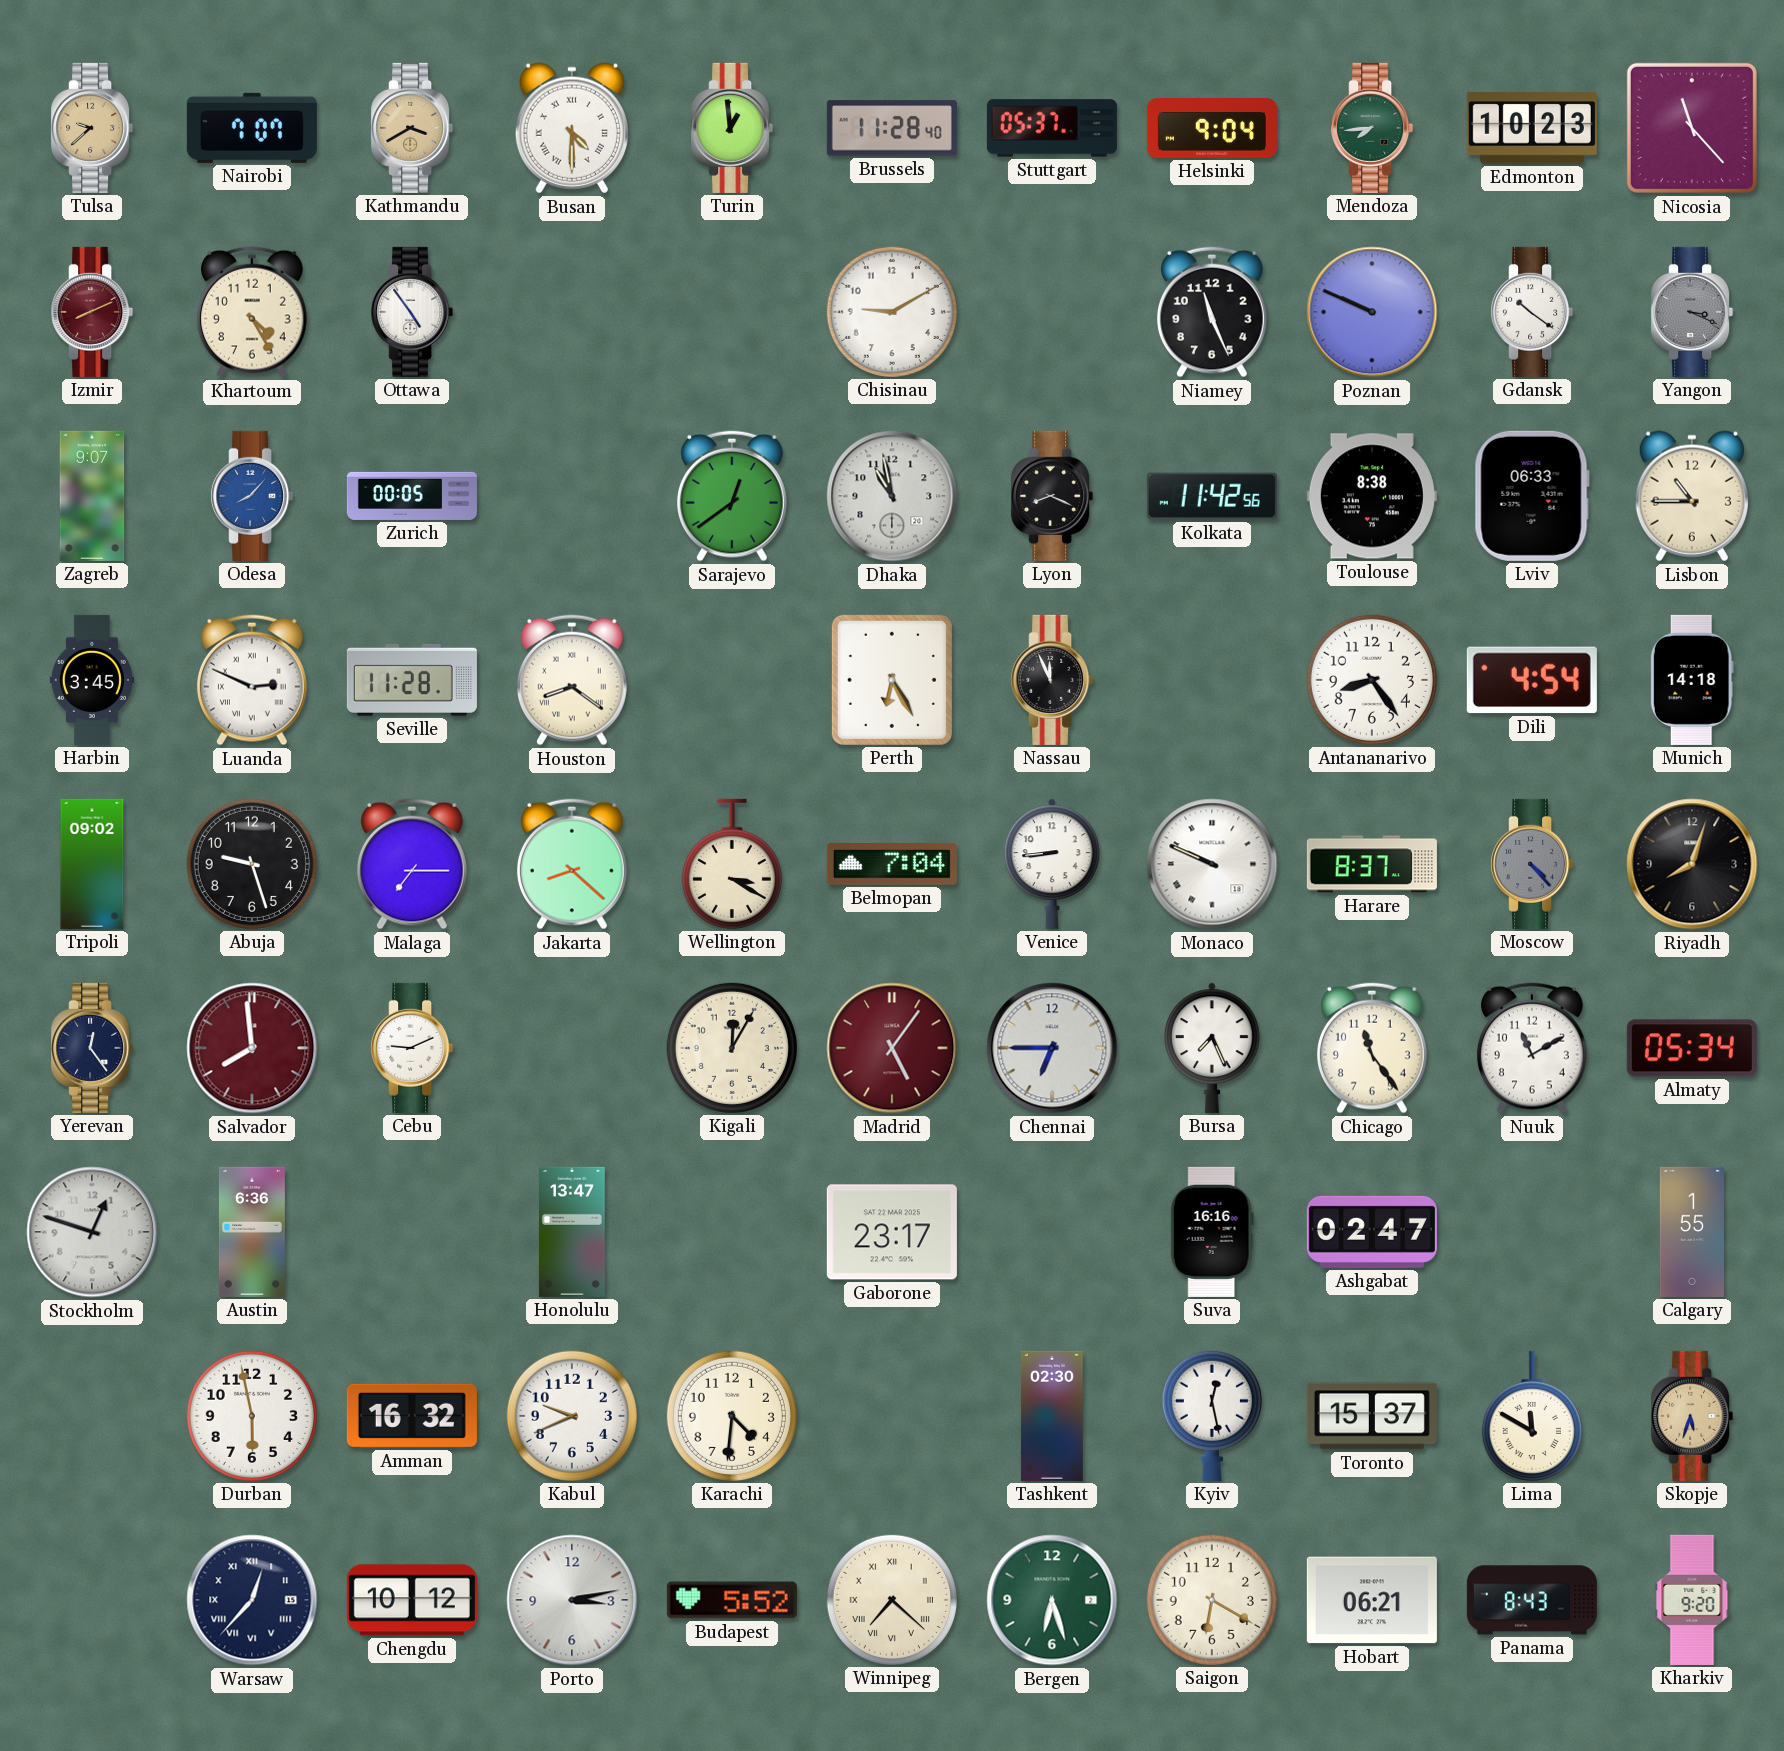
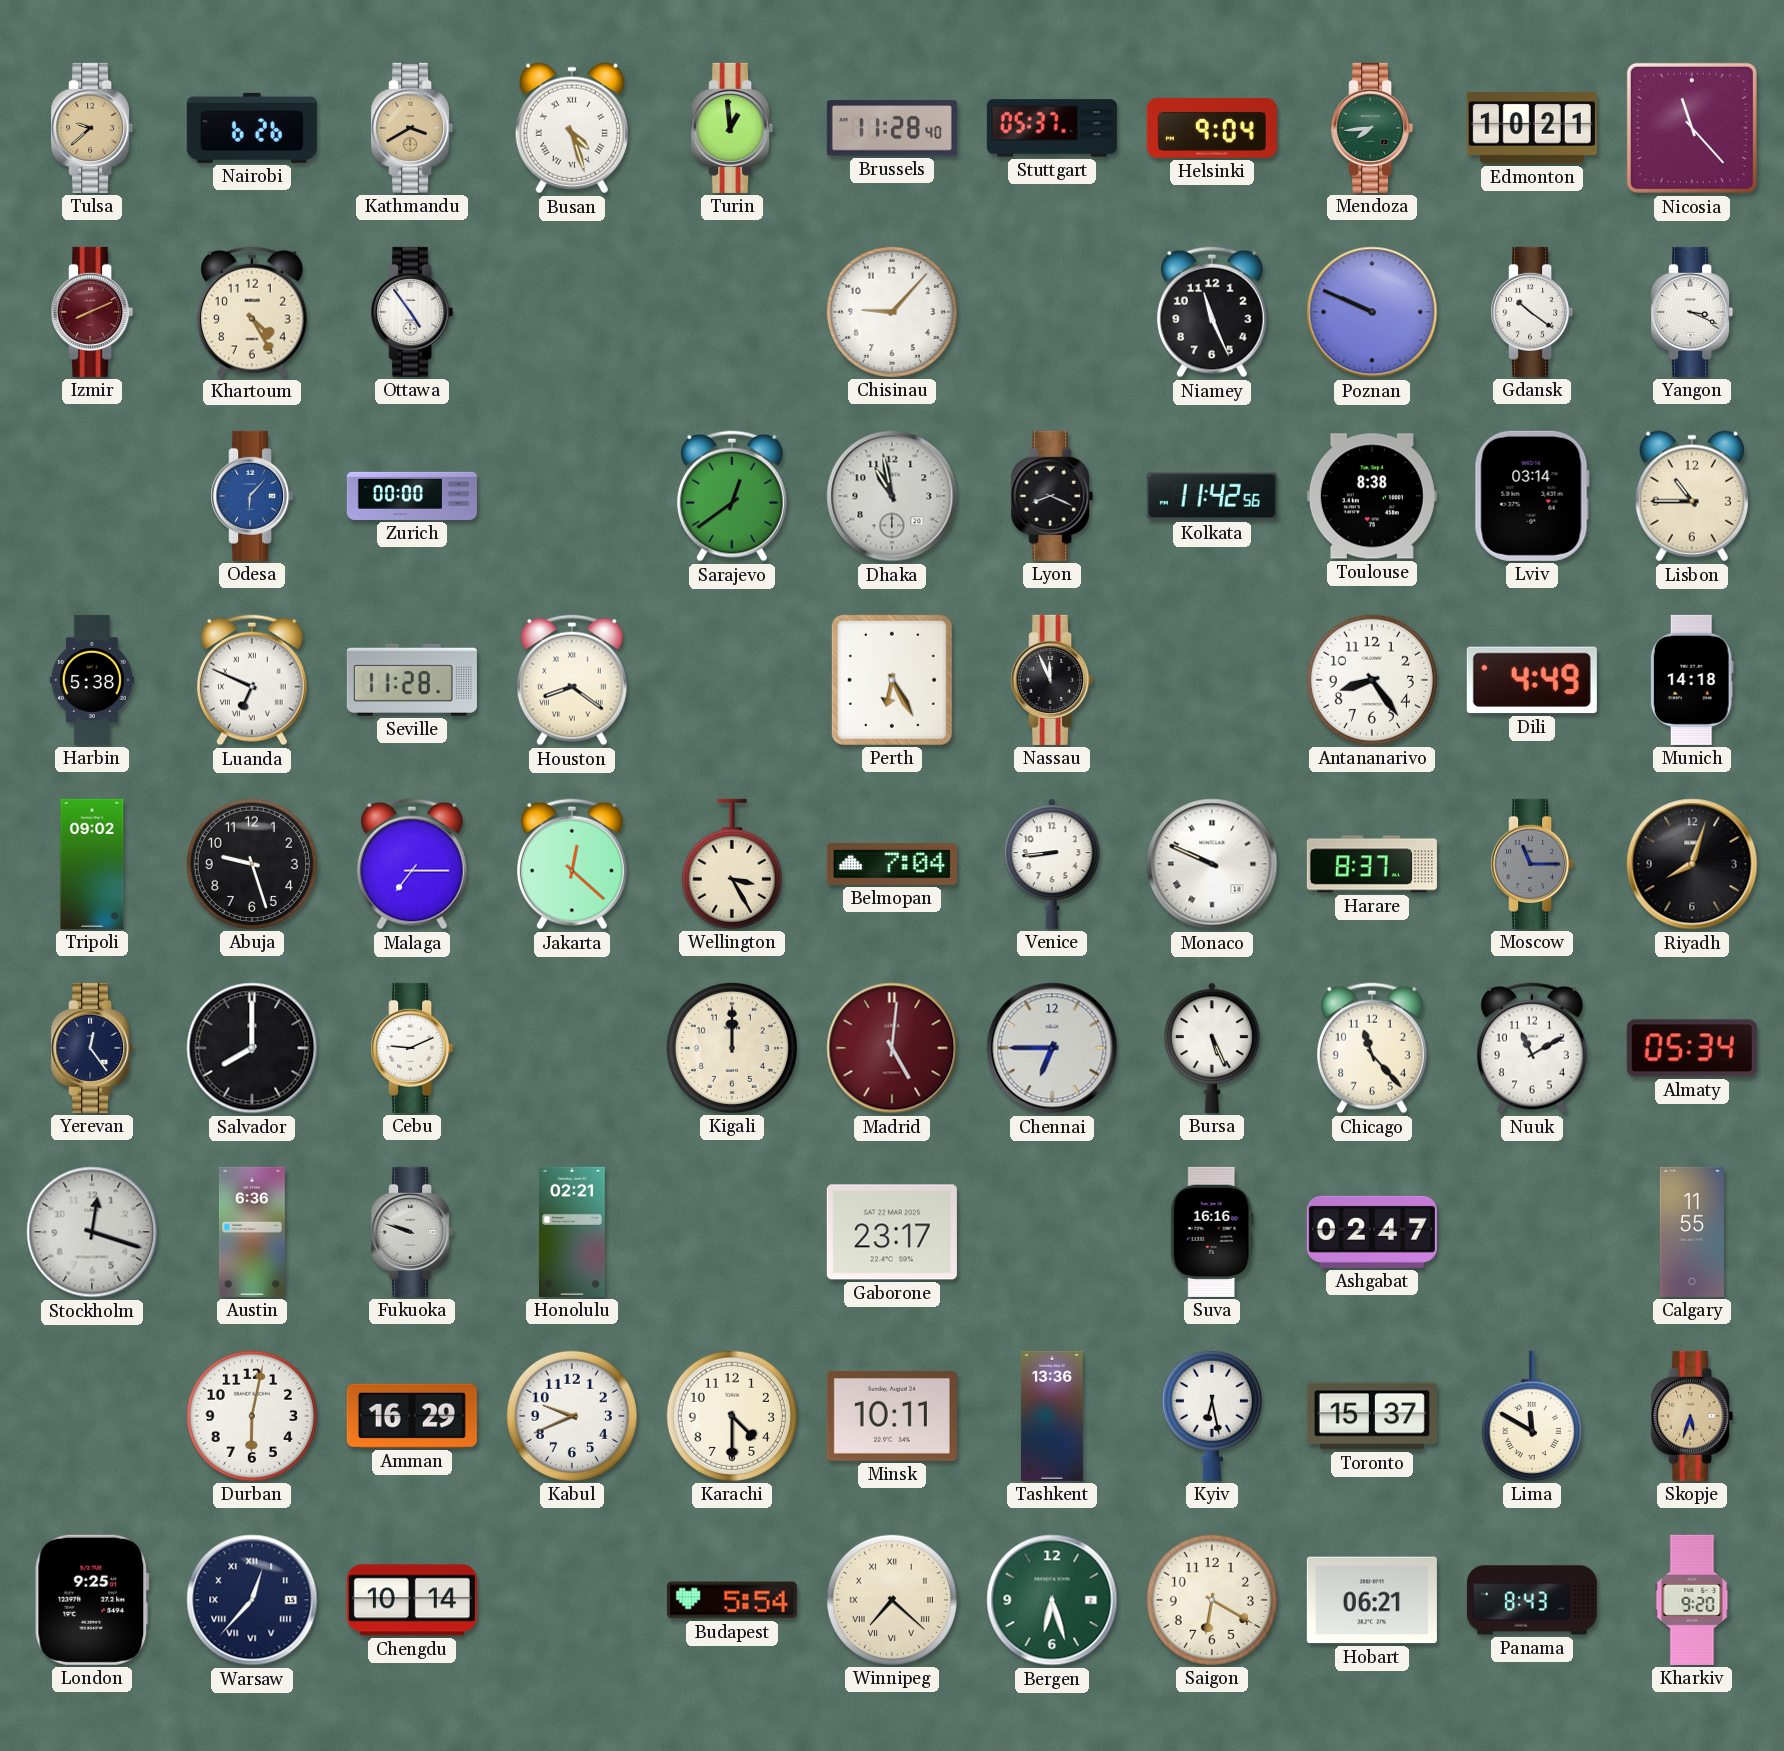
Nairobi: 7:07 -> 6:26 (252, 128)
Busan: 4:30 -> 4:27 (572, 128)
Edmonton: 10:23 -> 10:21 (1532, 128)
Chisinau: 9:10 -> 9:07 (892, 312)
Yangon dial: grey -> white (1692, 312)
Zagreb: 9:07 -> none (92, 496)
Odesa: 8:07 -> 6:07 (252, 496)
Zurich: 00:05 -> 00:00 (412, 496)
Lviv: 06:33 -> 03:14 (1532, 496)
Harbin: 3:45 -> 5:38 (92, 680)
Luanda: 2:49 -> 6:49 (252, 680)
Dili: 4:54 -> 4:49 (1532, 680)
Jakarta: 8:22 -> 12:22 (572, 864)
Wellington: 3:20 -> 3:25 (732, 864)
Moscow: 4:23 -> 11:15 (1532, 864)
Salvador: 7:59 -> 8:00 (252, 1048)
Salvador dial: burgundy -> black (252, 1048)
Kigali: 12:05 -> 12:00 (732, 1048)
Madrid: 5:06 -> 5:01 (892, 1048)
Bursa: 7:26 -> 5:26 (1212, 1048)
Chicago: 11:24 -> 11:23 (1372, 1048)
Stockholm: 12:48 -> 12:18 (92, 1232)
Fukuoka: none -> 9:48 (412, 1232)
Honolulu: 13:47 -> 02:21 (573, 1232)
Calgary: 1:55 -> 11:55 (1692, 1232)
Durban: 5:58 -> 6:02 (252, 1416)
Amman: 16:32 -> 16:29 (412, 1416)
Karachi: 4:31 -> 4:30 (732, 1416)
Minsk: none -> 10:11 (892, 1416)
Tashkent: 02:30 -> 13:36 (1052, 1416)
Kyiv: 12:28 -> 6:28 (1212, 1416)
London: none -> 9:25 (92, 1600)
Chengdu: 10:12 -> 10:14 (412, 1600)
Porto: 3:13 -> none (572, 1600)
Budapest: 5:52 -> 5:54 (732, 1600)
